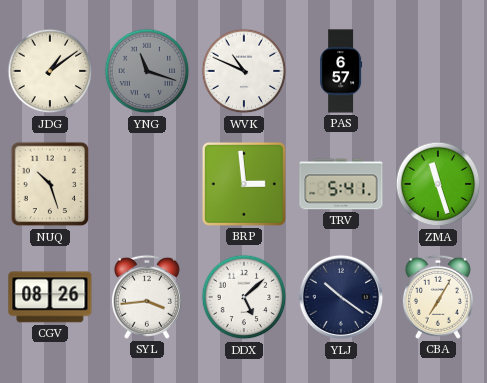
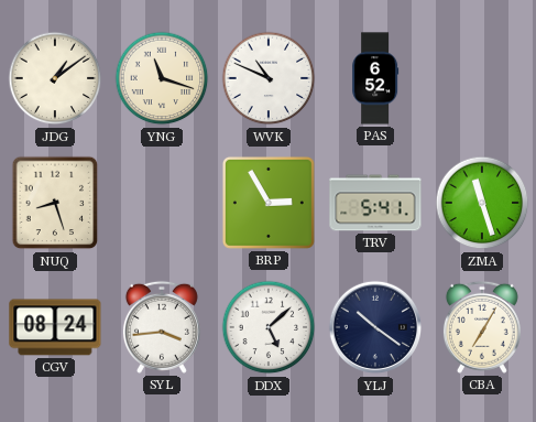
YNG dial: grey -> cream (162, 78)
PAS: 6:57 -> 6:52 (375, 78)
NUQ: 10:27 -> 8:27 (55, 203)
BRP: 2:59 -> 2:55 (269, 203)
CGV: 08:26 -> 08:24 (55, 327)
